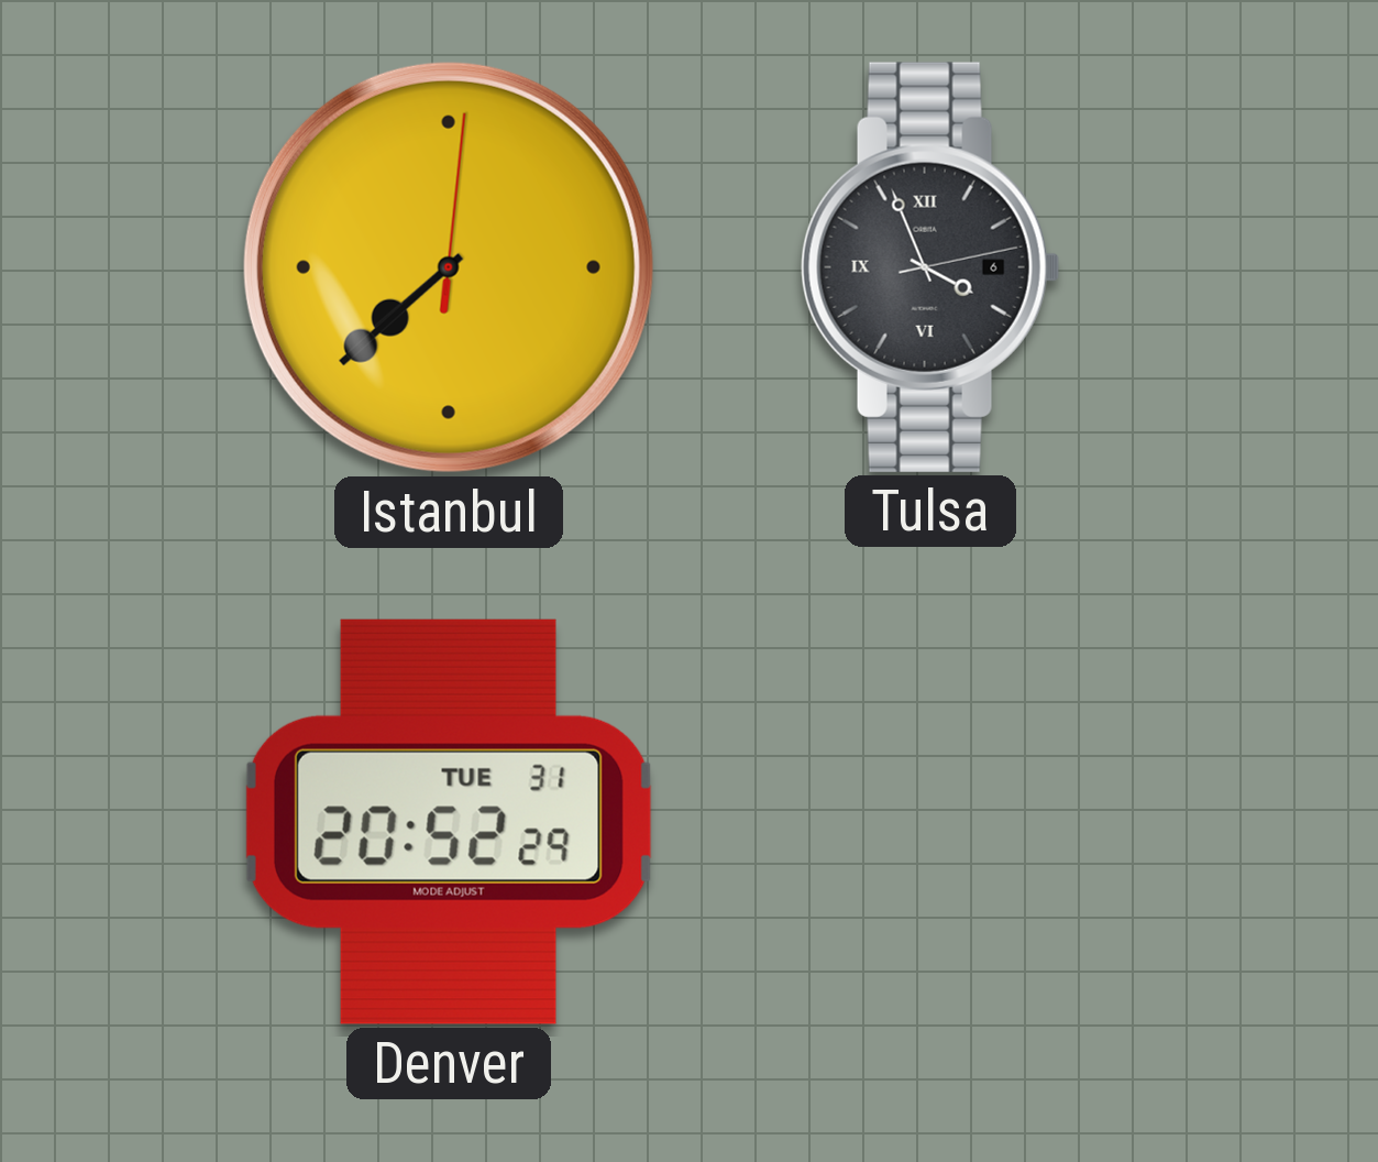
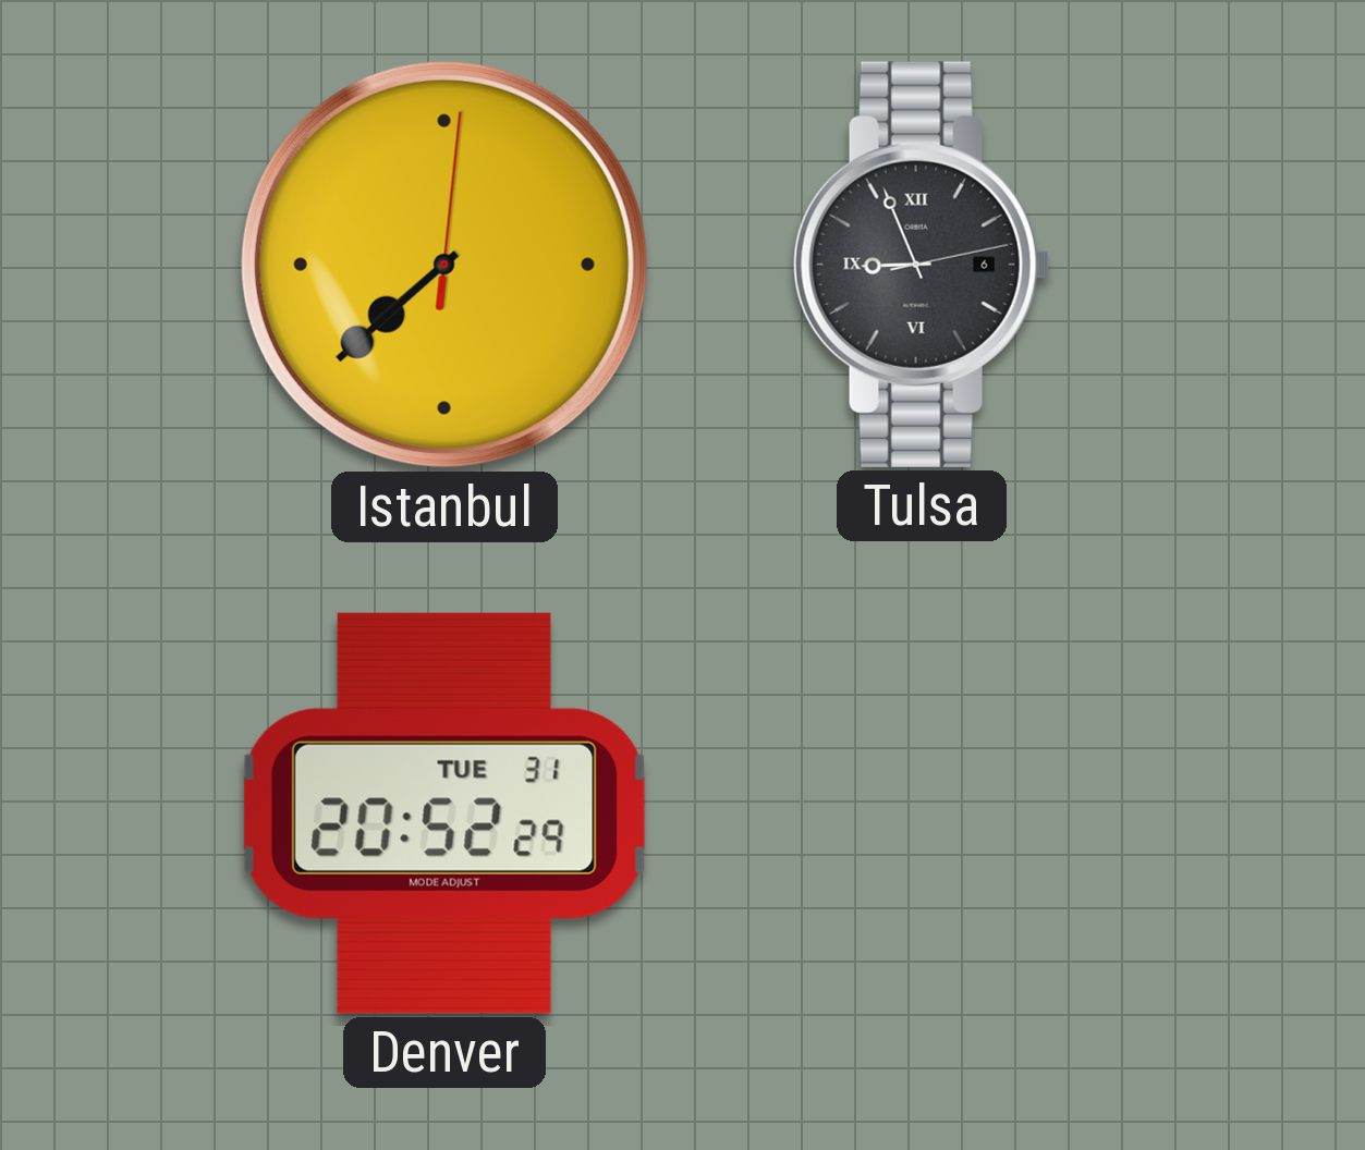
Tulsa: 3:56 -> 8:56 (922, 265)
